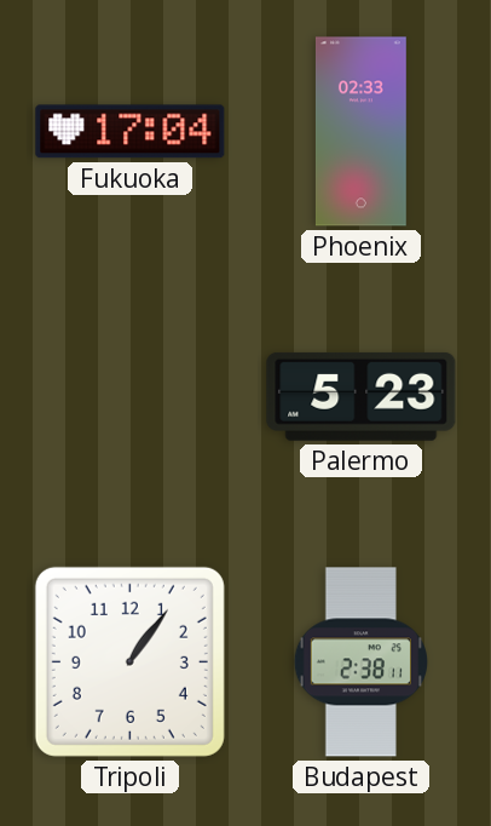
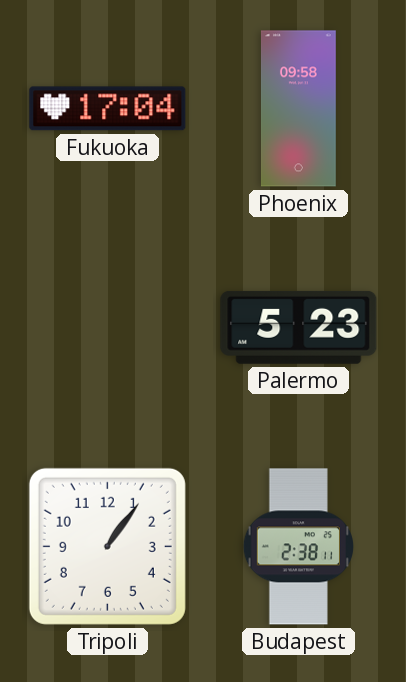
Phoenix: 02:33 -> 09:58 (298, 109)
